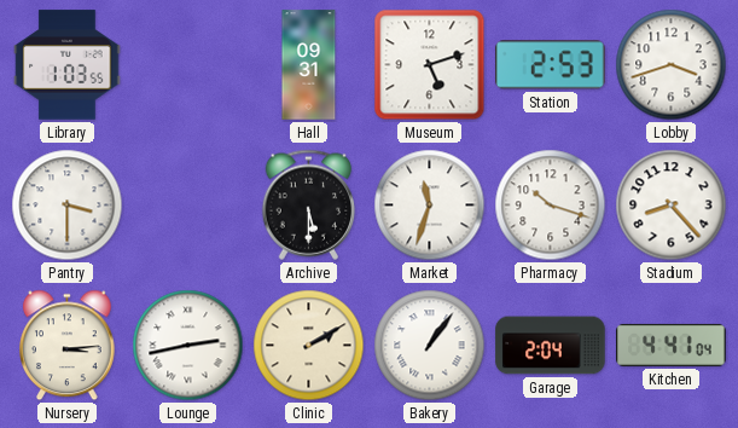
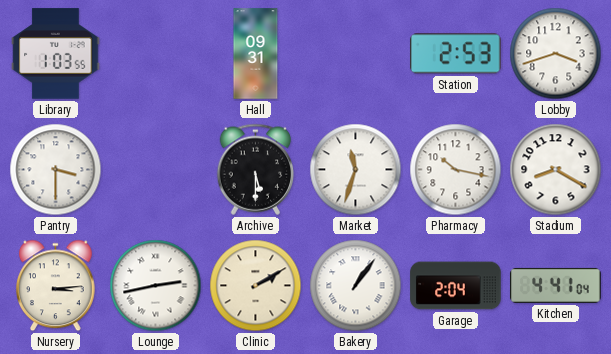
Museum: 5:12 -> none (430, 65)
Pharmacy: 10:18 -> 10:17 (456, 170)
Stadium: 8:23 -> 8:20 (556, 170)
